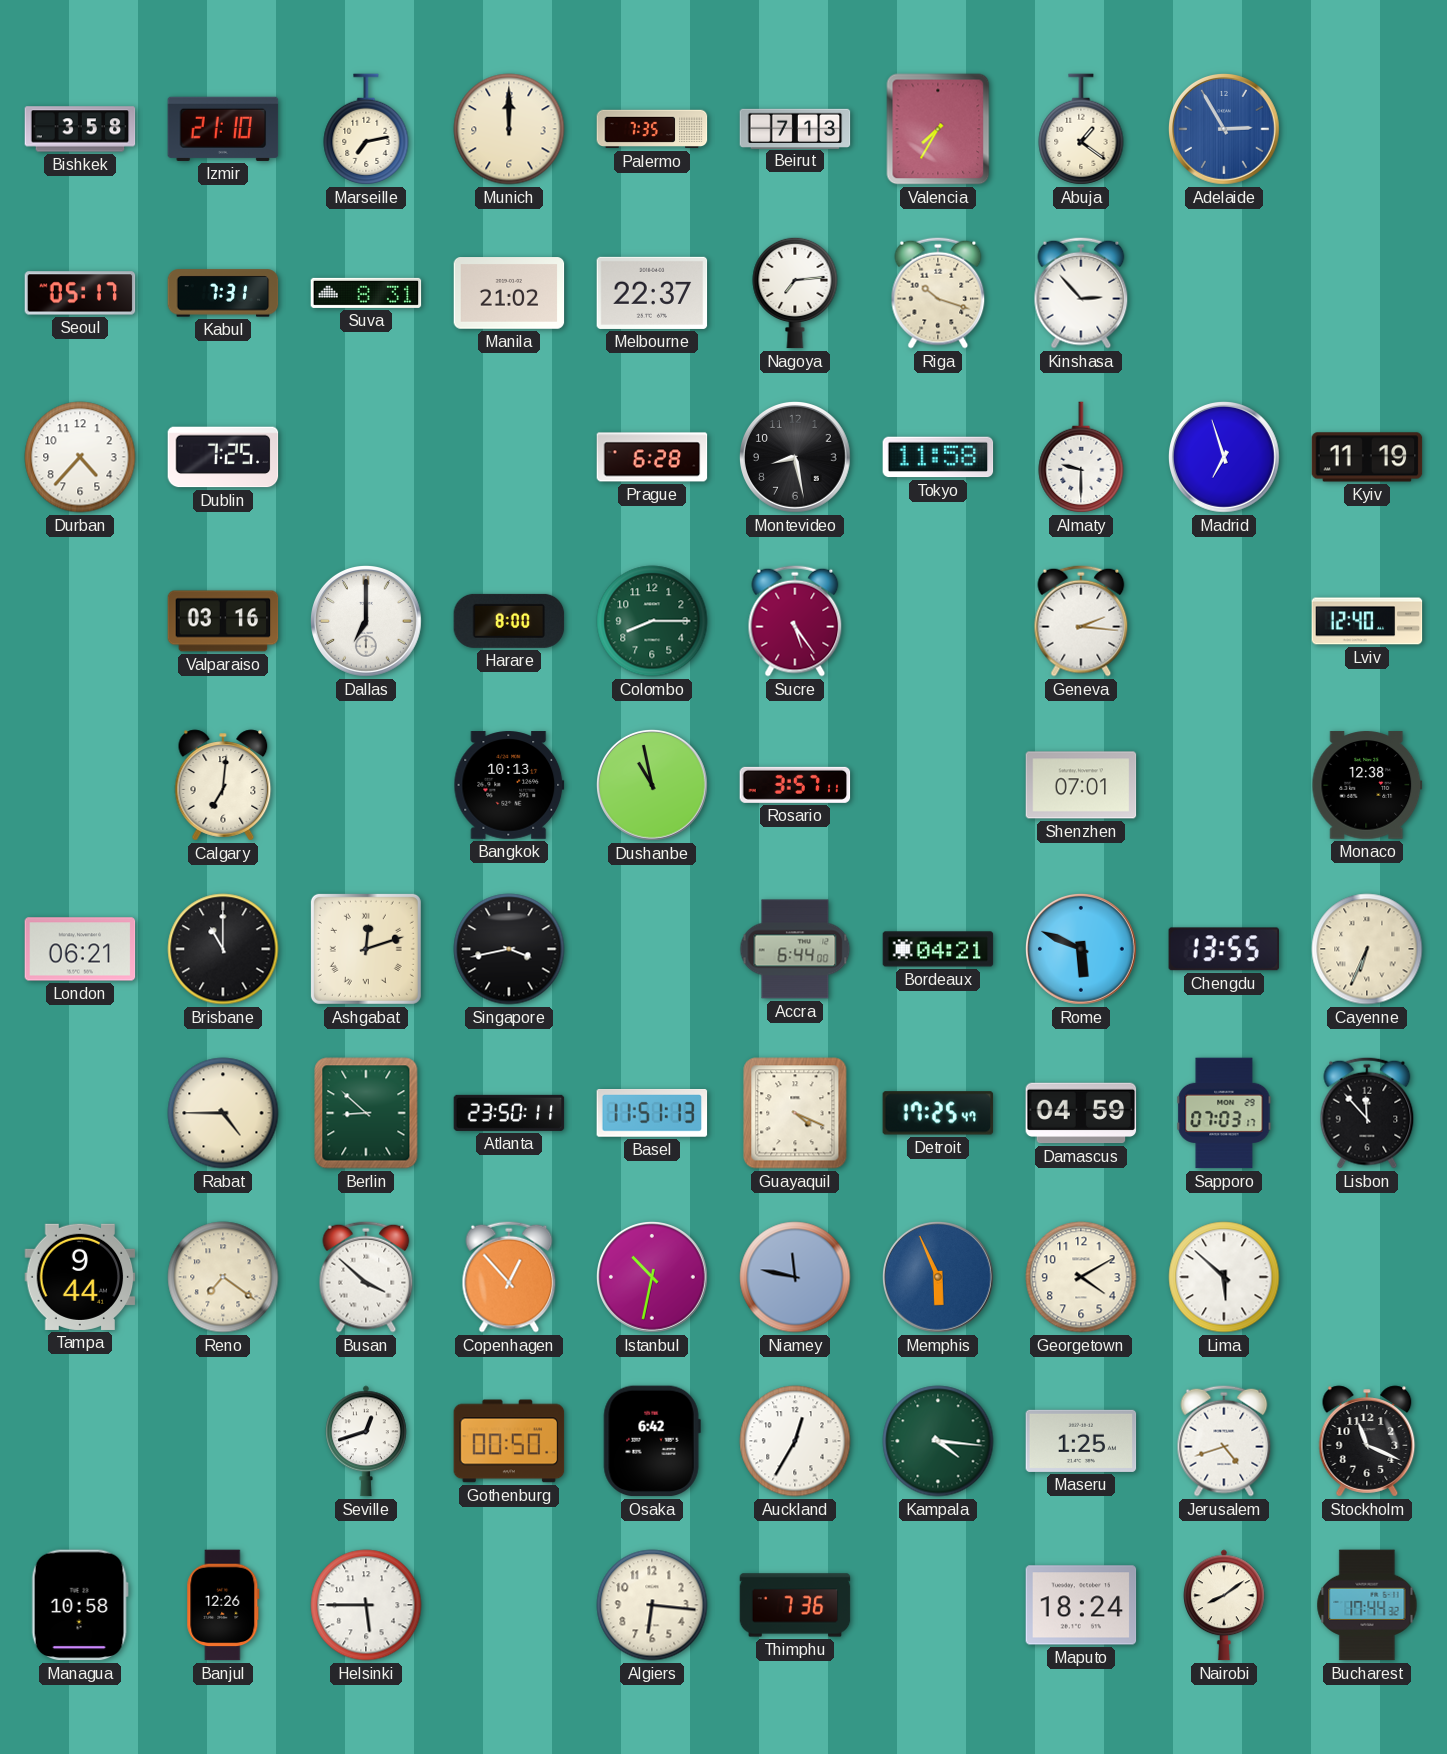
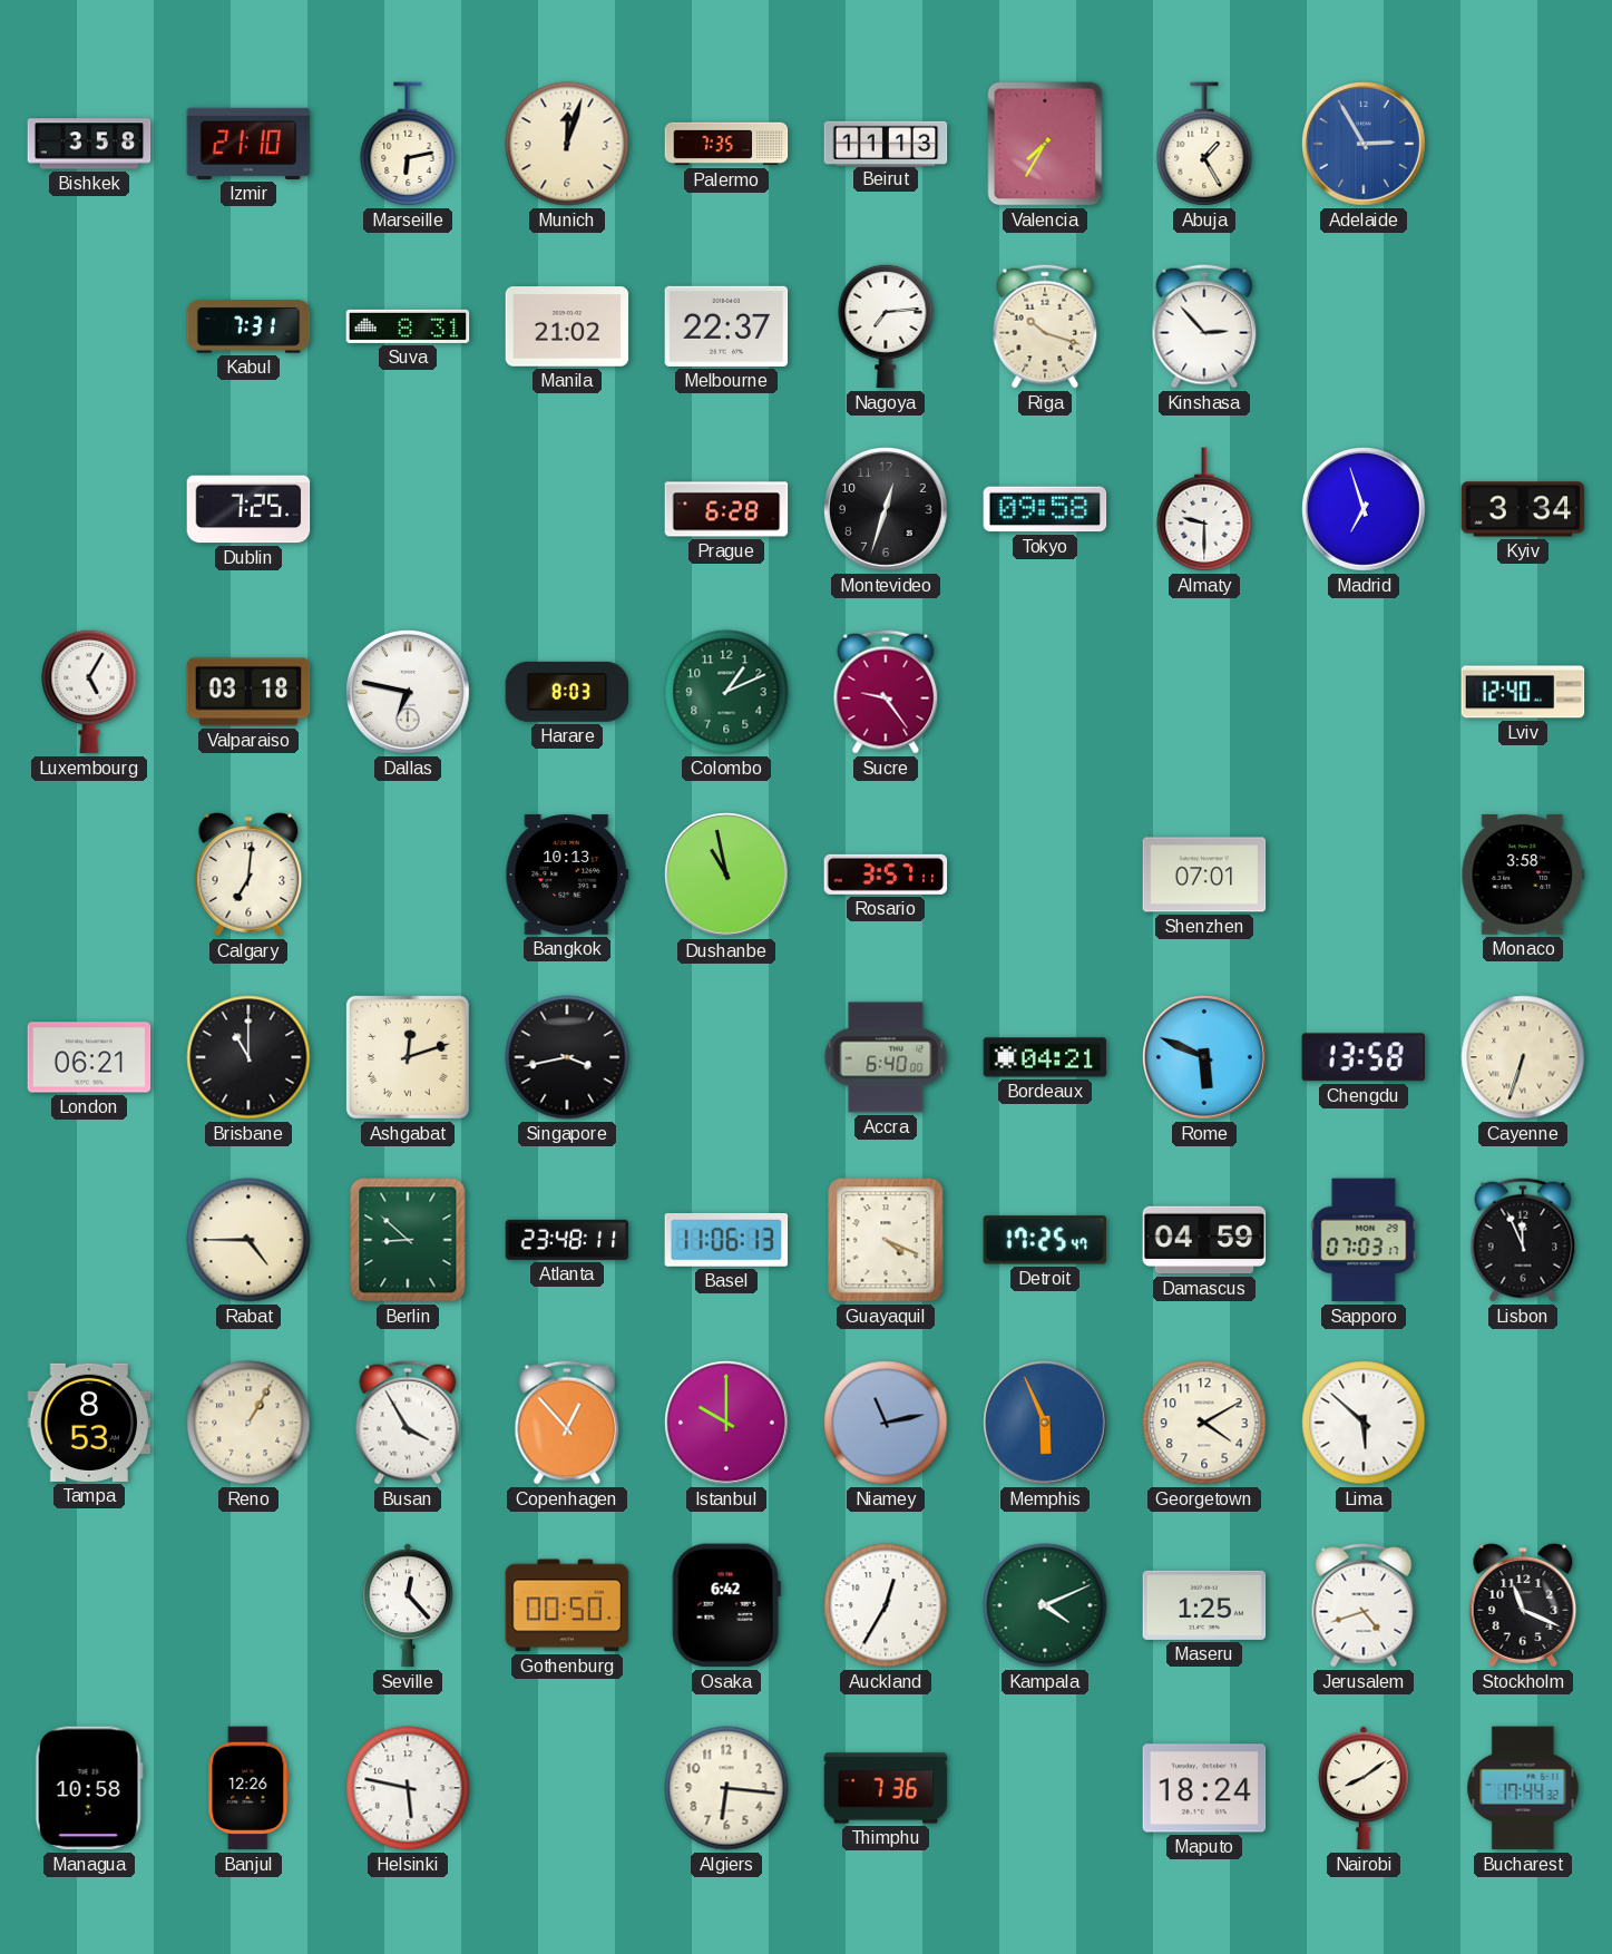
Marseille: 7:13 -> 6:13 (408, 144)
Munich: 12:00 -> 12:03 (567, 144)
Beirut: 7:13 -> 11:13 (886, 143)
Abuja: 1:21 -> 1:25 (1204, 144)
Seoul: 05:17 -> none (80, 293)
Durban: 4:37 -> none (80, 457)
Montevideo: 8:28 -> 12:33 (887, 510)
Tokyo: 11:58 -> 09:58 (1045, 509)
Kyiv: 11:19 -> 3:34 (1523, 509)
Luxembourg: none -> 5:05 (89, 692)
Valparaiso: 03:16 -> 03:18 (248, 692)
Dallas: 7:00 -> 6:47 (409, 693)
Harare: 8:00 -> 8:03 (567, 692)
Colombo: 8:15 -> 1:11 (726, 692)
Sucre: 5:24 -> 9:24 (886, 692)
Geneva: 2:16 -> none (1081, 621)
Monaco: 12:38 -> 3:58 (1523, 875)
Accra: 6:44 -> 6:40 (886, 1057)
Chengdu: 13:55 -> 13:58 (1362, 1057)
Cayenne: 6:34 -> 6:33 (1523, 1057)
Atlanta: 23:50 -> 23:48 (567, 1240)
Basel: 11:51 -> 11:06 (726, 1241)
Lisbon: 11:53 -> 11:56 (1523, 1240)
Tampa: 9:44 -> 8:53 (89, 1423)
Reno: 7:21 -> 1:05 (248, 1423)
Busan: 3:52 -> 3:55 (408, 1423)
Istanbul: 10:32 -> 10:00 (727, 1424)
Niamey: 11:47 -> 11:13 (886, 1423)
Seville: 12:42 -> 12:23 (409, 1605)
Kampala: 4:16 -> 4:11 (1045, 1605)
Helsinki: 5:45 -> 5:47 (408, 1788)
